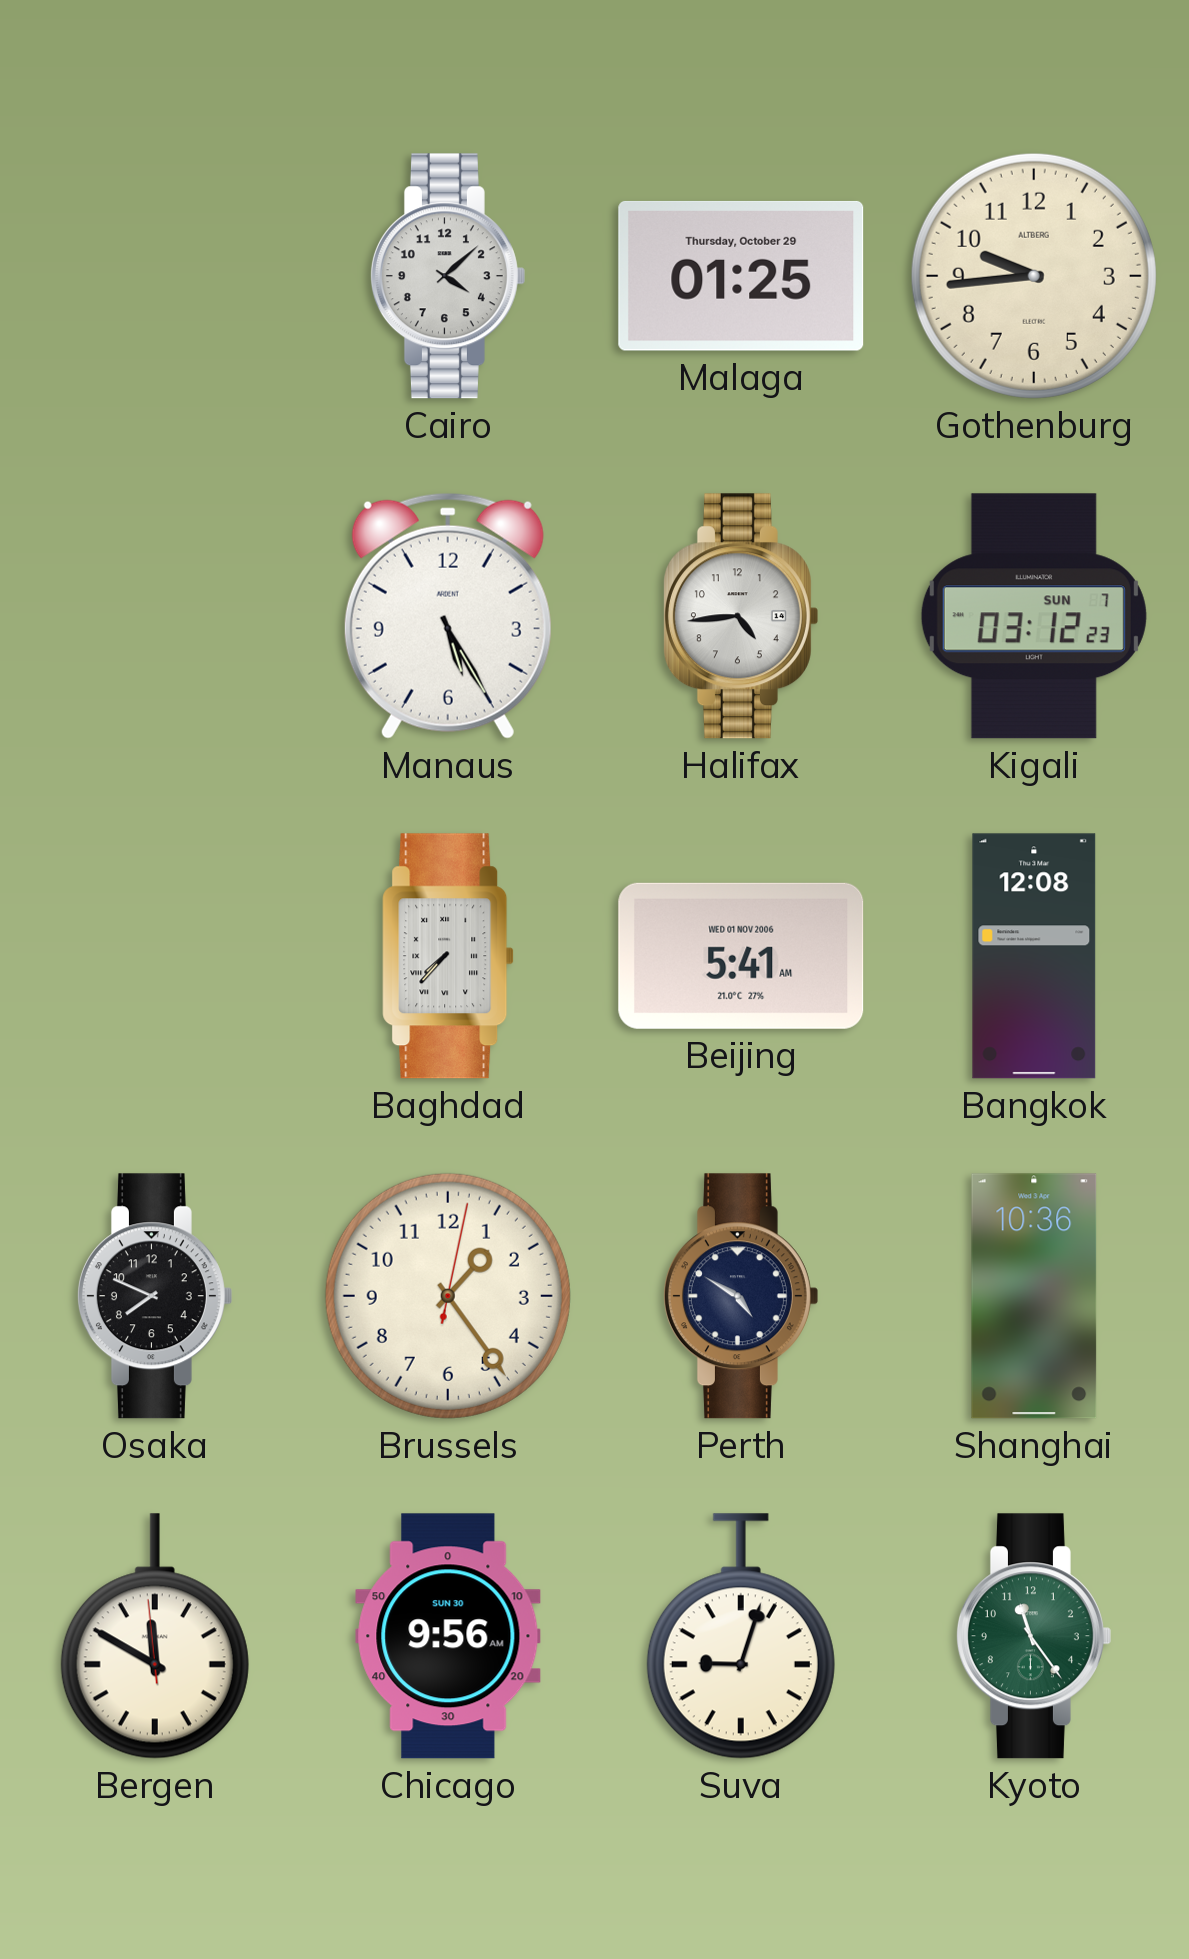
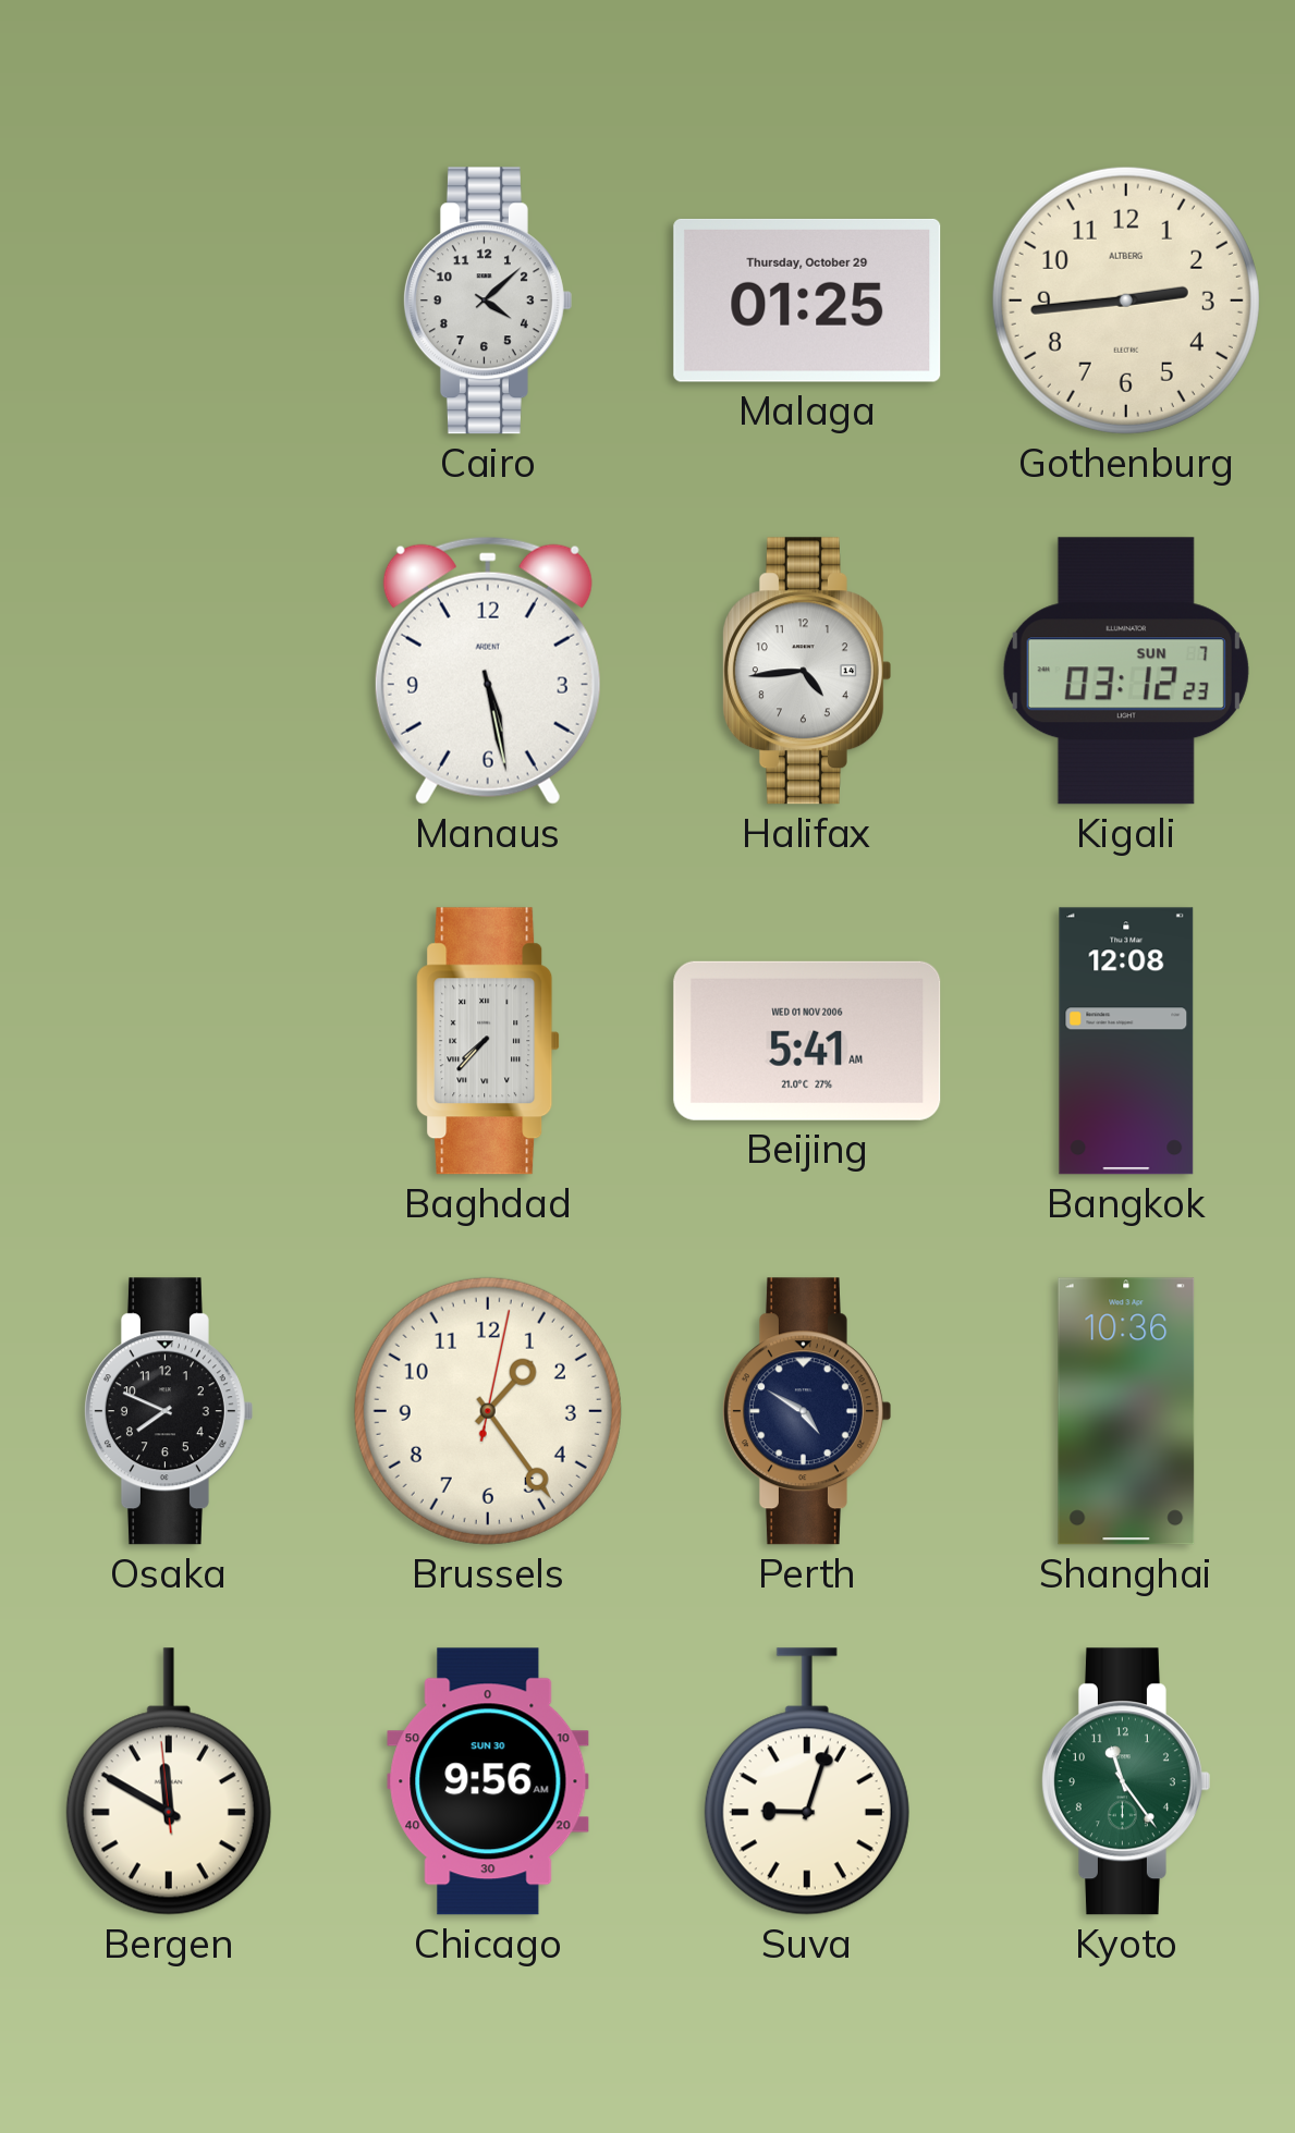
Gothenburg: 9:44 -> 2:44 (1126, 301)
Manaus: 5:25 -> 5:28 (488, 671)
